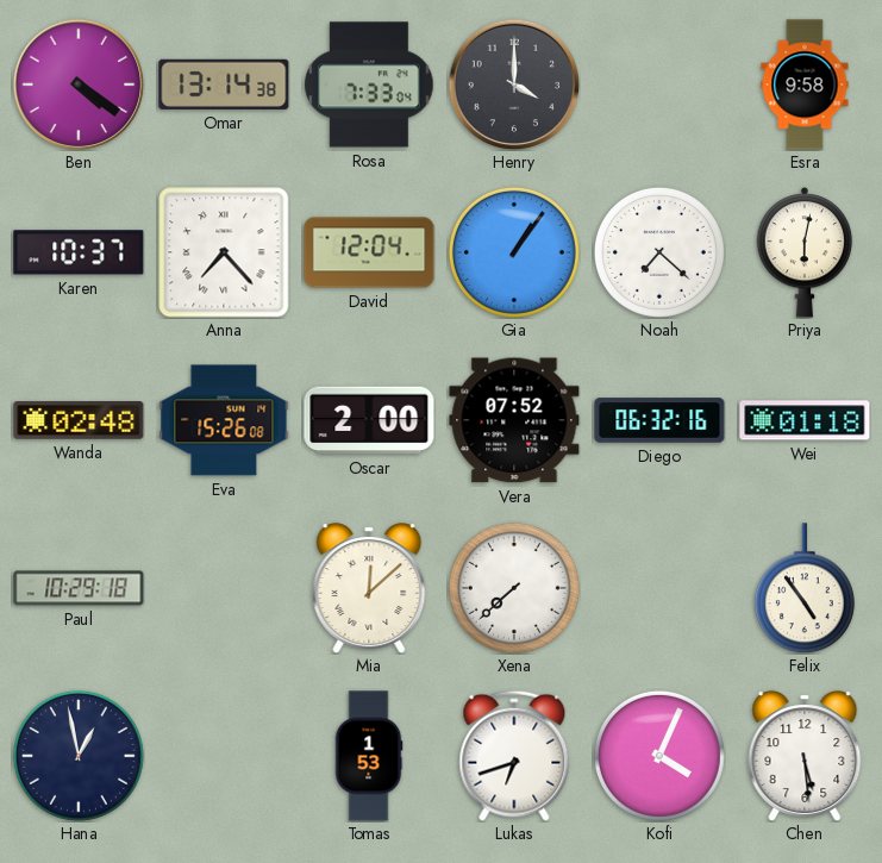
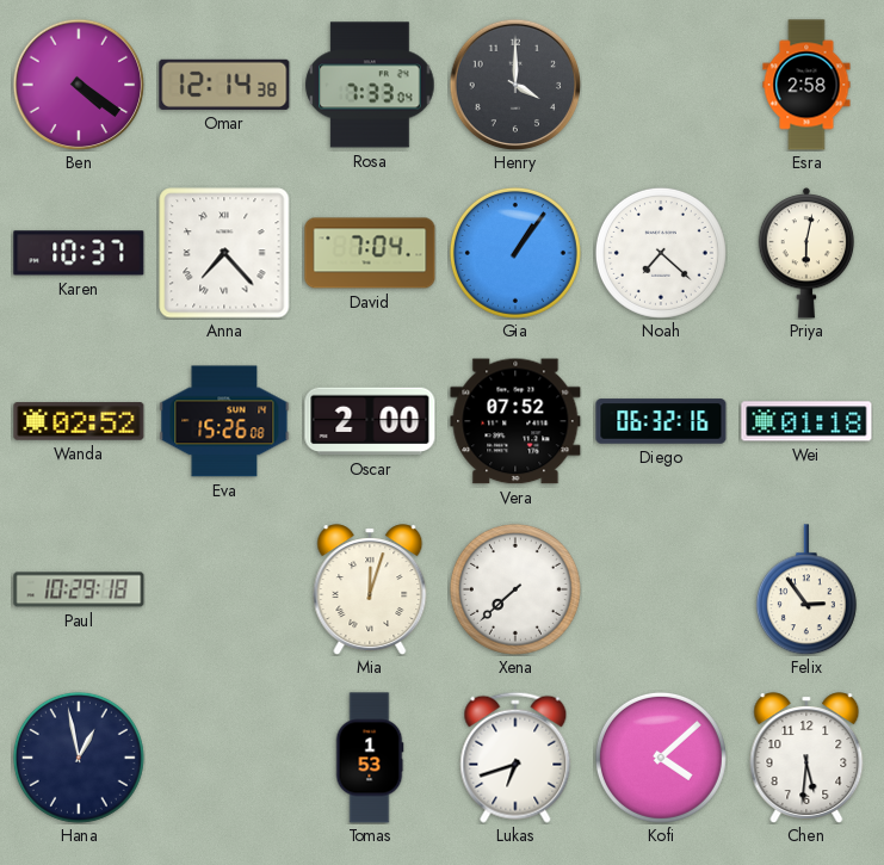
Omar: 13:14 -> 12:14 (224, 85)
Esra: 9:58 -> 2:58 (806, 85)
David: 12:04 -> 7:04 (370, 253)
Wanda: 02:48 -> 02:52 (79, 421)
Mia: 12:08 -> 12:03 (370, 589)
Felix: 4:54 -> 2:54 (806, 589)
Kofi: 4:04 -> 4:08 (661, 758)
Chen: 5:29 -> 5:31 (806, 758)
